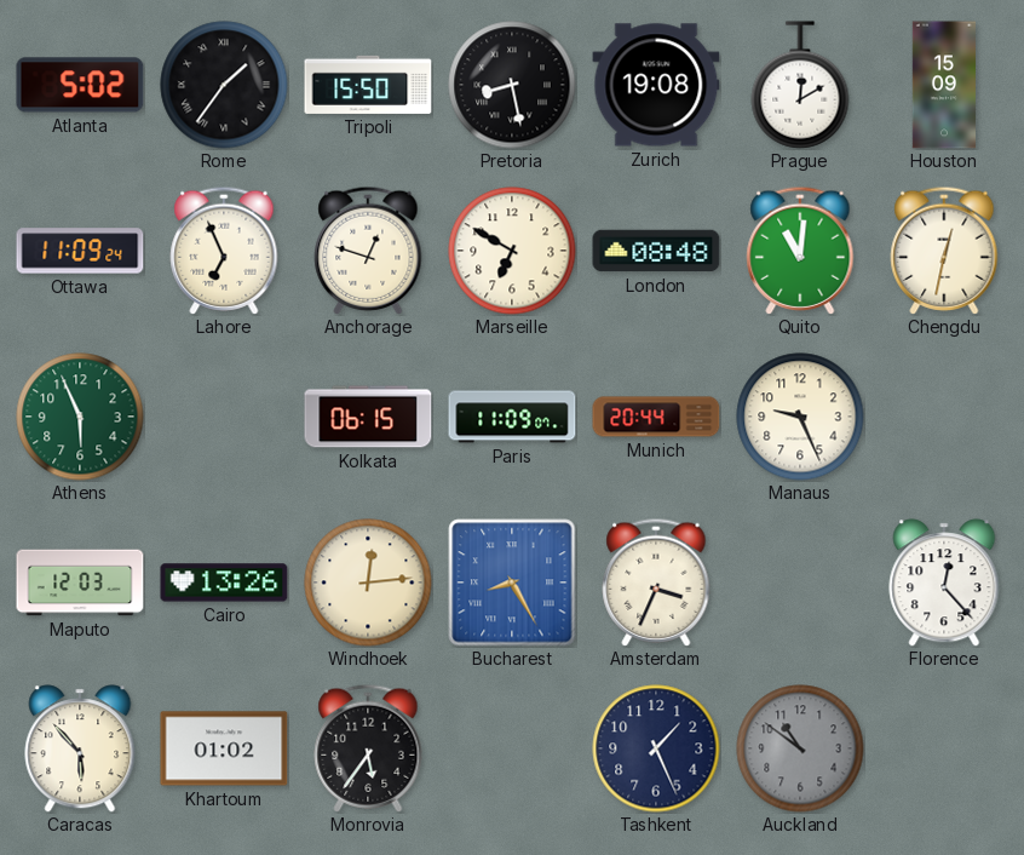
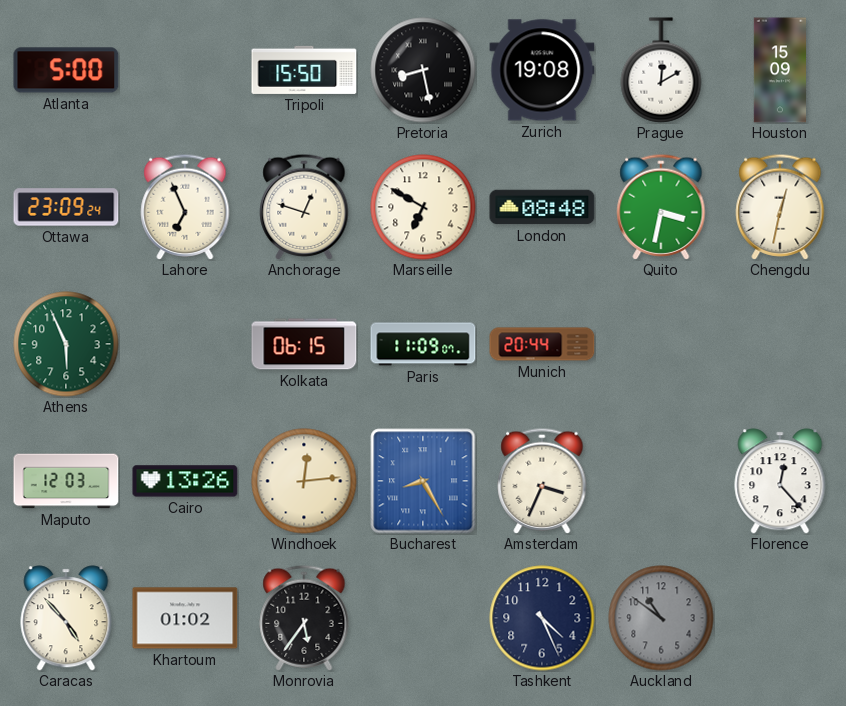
Atlanta: 5:02 -> 5:00 (66, 70)
Rome: 1:36 -> none (224, 85)
Ottawa: 11:09 -> 23:09 (66, 207)
Quito: 11:01 -> 3:32 (661, 207)
Manaus: 9:26 -> none (800, 417)
Caracas: 5:53 -> 4:53 (66, 618)
Tashkent: 1:26 -> 4:26 (542, 618)
